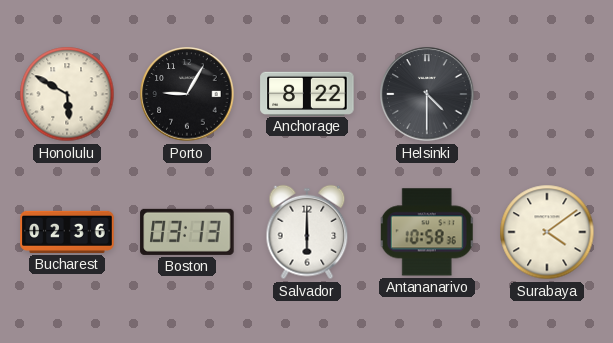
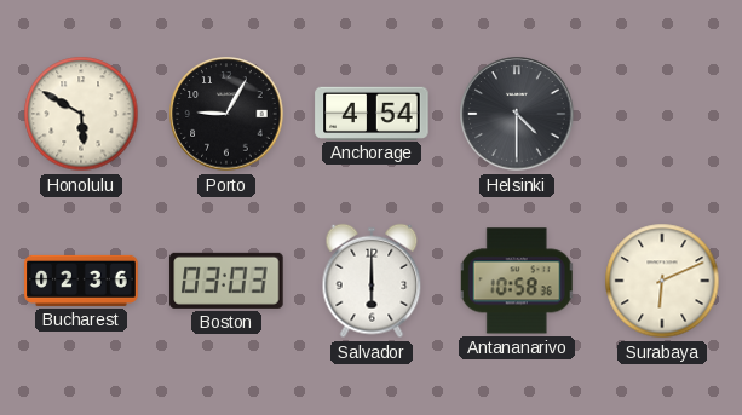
Anchorage: 8:22 -> 4:54 (372, 113)
Boston: 03:13 -> 03:03 (226, 281)
Surabaya: 4:09 -> 6:11 (662, 281)
